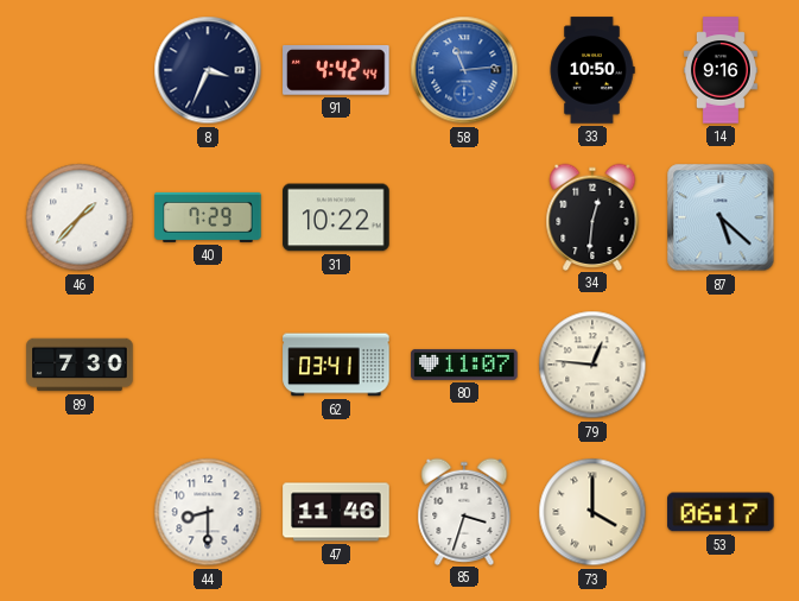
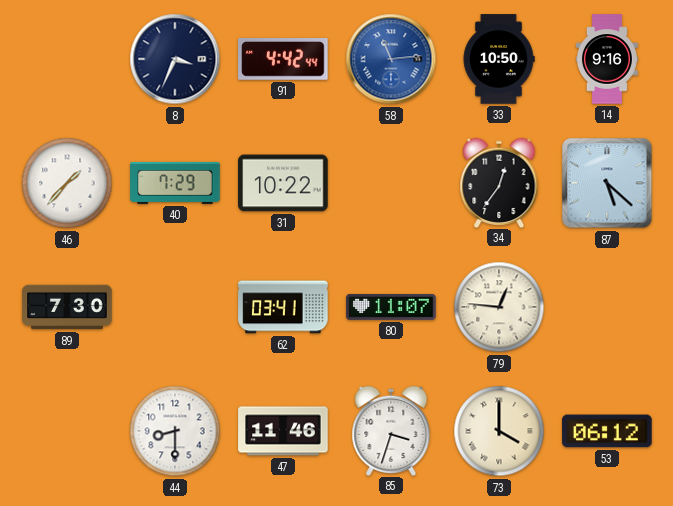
34: 12:31 -> 12:36 (499, 182)
53: 06:17 -> 06:12 (607, 431)
